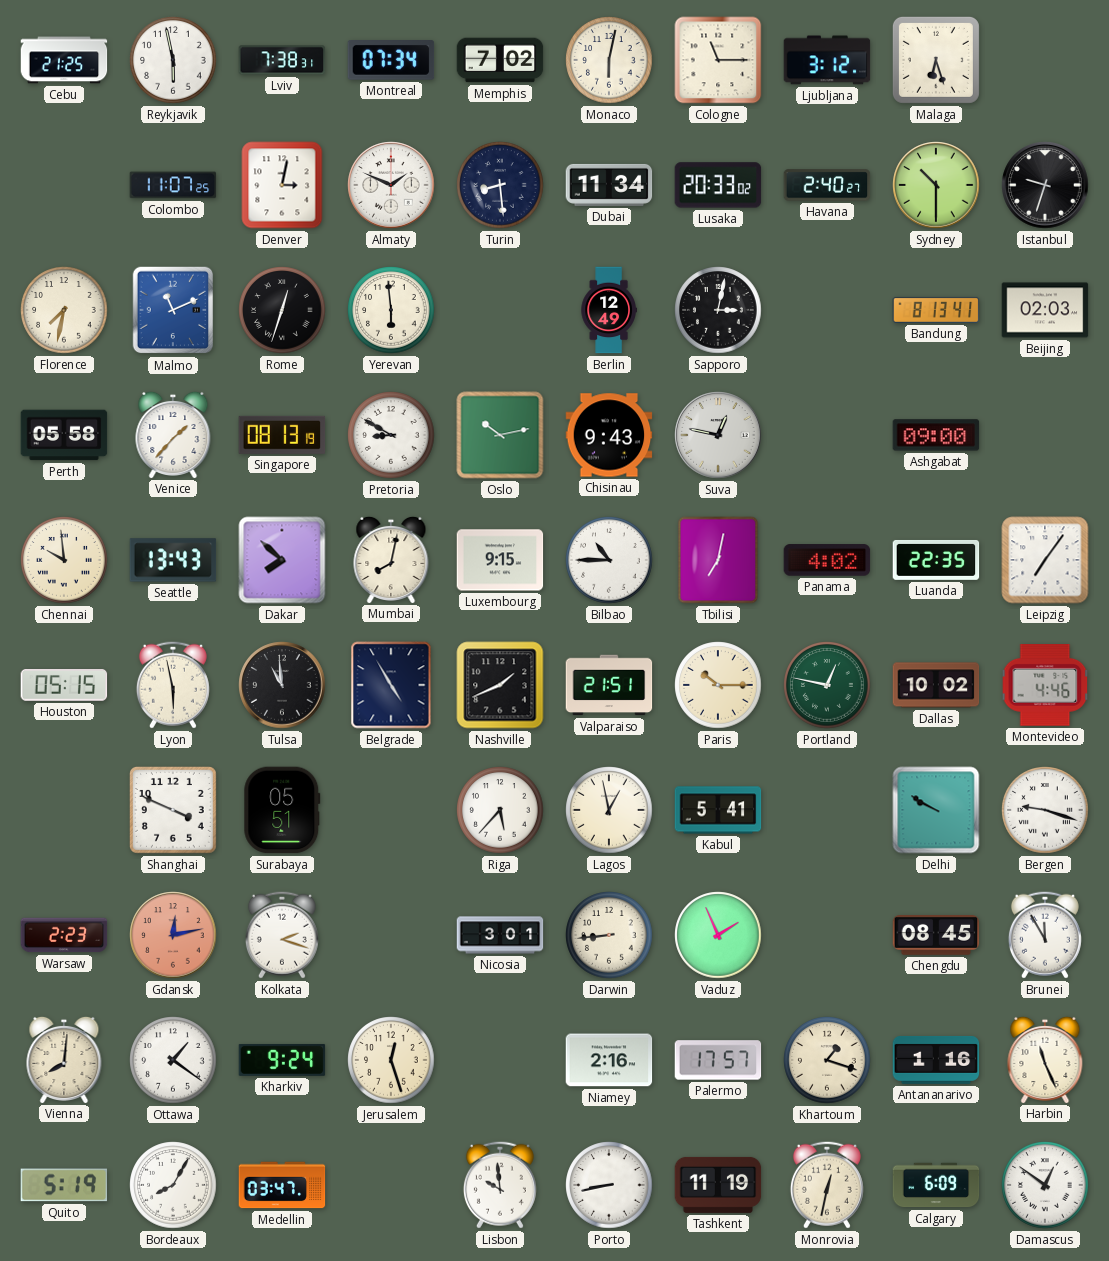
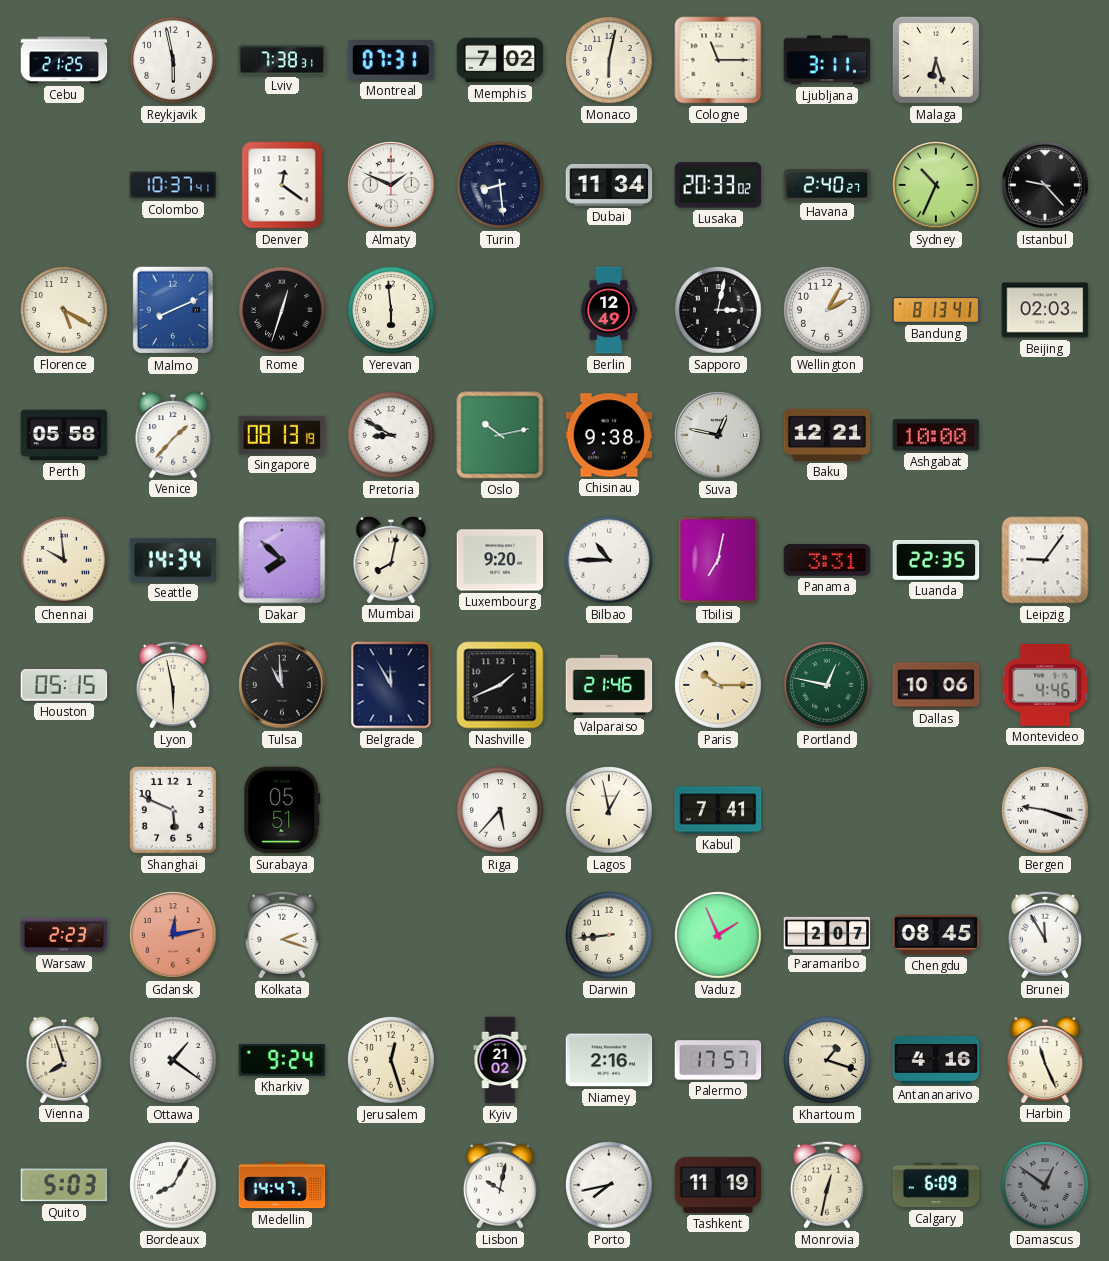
Montreal: 07:34 -> 07:31 (391, 61)
Ljubljana: 3:12 -> 3:11 (827, 60)
Colombo: 11:07 -> 10:37 (173, 185)
Denver: 3:02 -> 12:21 (282, 185)
Sydney: 10:30 -> 10:34 (936, 185)
Istanbul: 9:33 -> 9:23 (1045, 185)
Florence: 7:32 -> 5:20 (64, 310)
Malmo: 11:11 -> 8:11 (173, 310)
Wellington: none -> 2:05 (827, 310)
Chisinau: 9:43 -> 9:38 (609, 435)
Baku: none -> 12:21 (827, 435)
Ashgabat: 09:00 -> 10:00 (936, 435)
Seattle: 13:43 -> 14:34 (173, 560)
Luxembourg: 9:15 -> 9:20 (500, 560)
Panama: 4:02 -> 3:31 (827, 560)
Leipzig: 7:06 -> 9:06 (1045, 560)
Belgrade: 4:55 -> 11:55 (391, 685)
Valparaiso: 21:51 -> 21:46 (609, 685)
Dallas: 10:02 -> 10:06 (936, 685)
Shanghai: 3:49 -> 5:49 (173, 810)
Kabul: 5:41 -> 7:41 (718, 810)
Delhi: 9:50 -> none (936, 810)
Nicosia: 3:01 -> none (500, 935)
Paramaribo: none -> 2:07 (827, 935)
Vienna: 8:01 -> 7:57 (64, 1059)
Kyiv: none -> 21:02 (500, 1060)
Antananarivo: 1:16 -> 4:16 (936, 1060)
Quito: 5:19 -> 5:03 (64, 1185)
Medellin: 03:47 -> 14:47 (282, 1185)
Lisbon: 9:59 -> 10:02 (500, 1185)
Porto: 8:43 -> 7:43 (609, 1185)
Damascus dial: white -> grey (1045, 1185)
